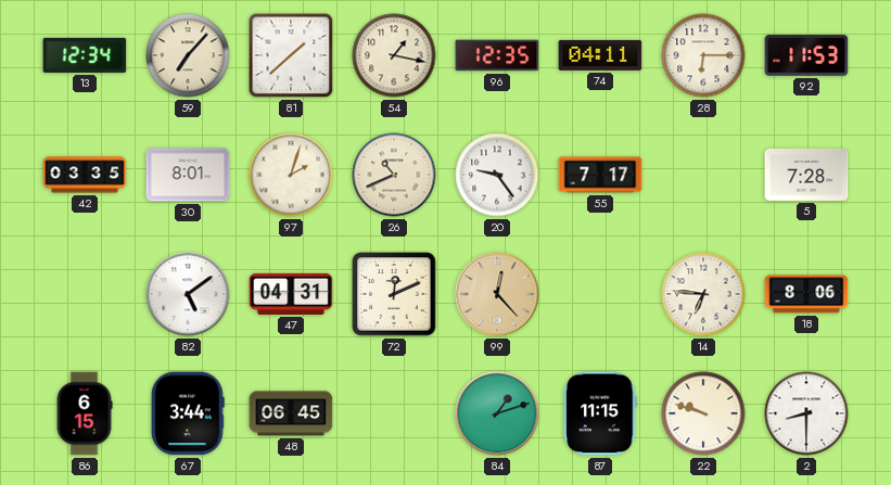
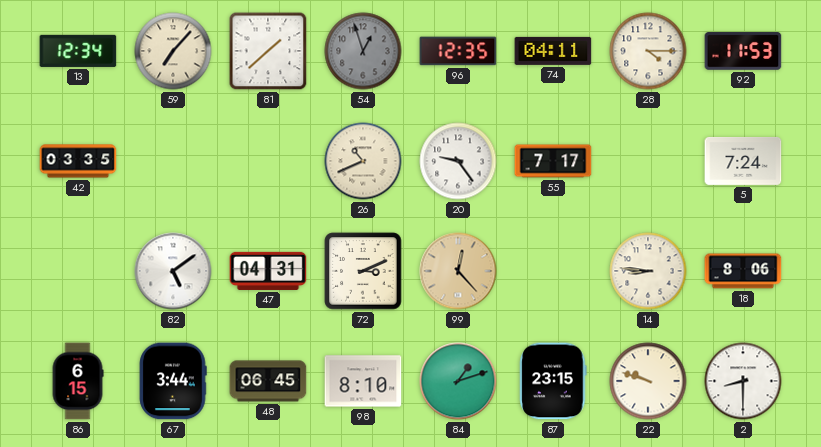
54: 1:17 -> 12:57 (363, 51)
54 dial: cream -> grey (363, 51)
28: 6:15 -> 4:15 (648, 51)
30: 8:01 -> none (188, 175)
97: 2:03 -> none (291, 175)
5: 7:28 -> 7:24 (743, 161)
72: 12:11 -> 3:11 (363, 271)
14: 6:46 -> 8:46 (648, 271)
98: none -> 8:10 (363, 381)
87: 11:15 -> 23:15 (553, 381)
